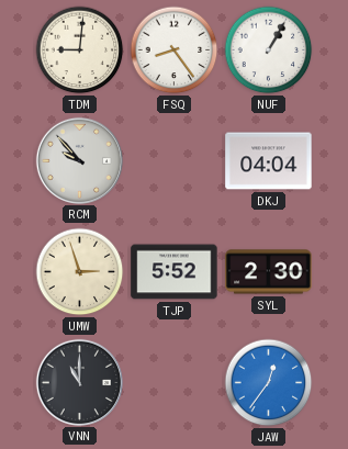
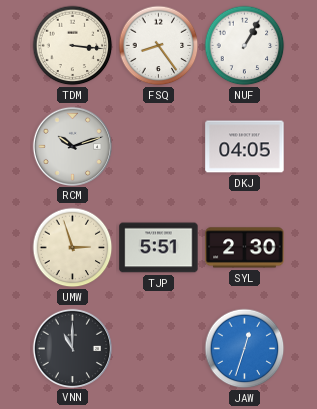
TDM: 9:01 -> 3:16 (73, 46)
RCM: 9:53 -> 10:12 (72, 146)
DKJ: 04:04 -> 04:05 (245, 147)
TJP: 5:52 -> 5:51 (159, 248)
JAW: 12:36 -> 12:33 (245, 349)
